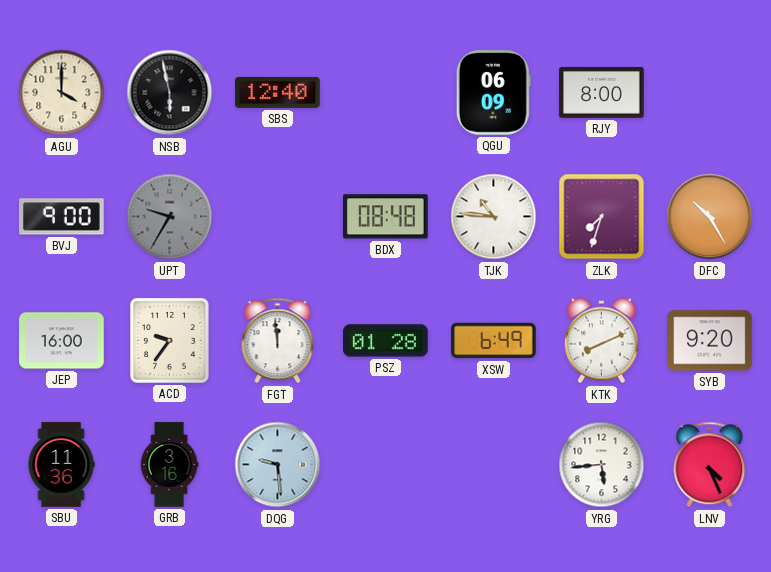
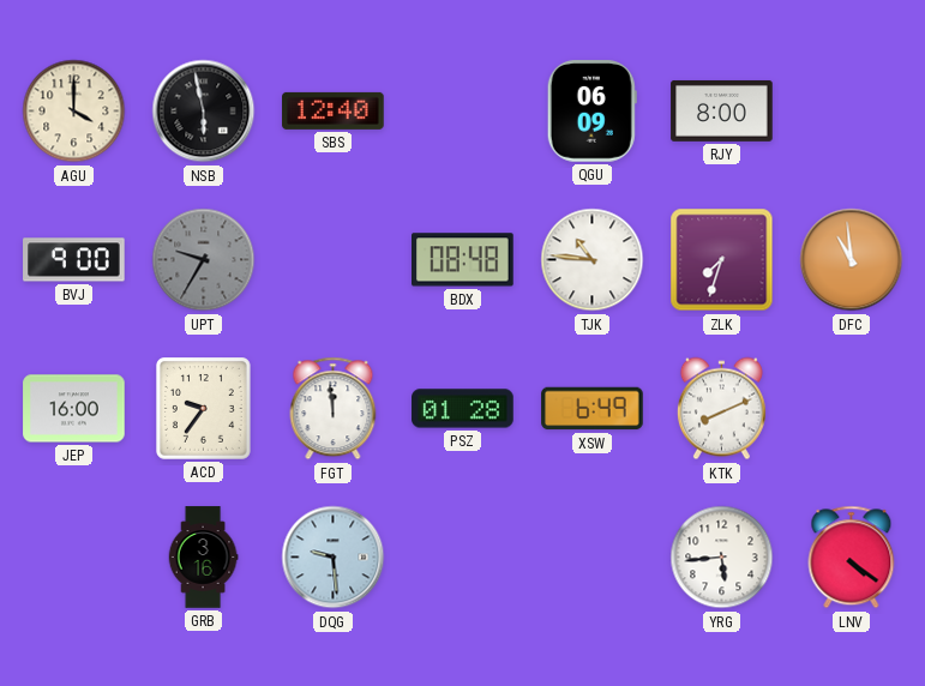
DFC: 10:25 -> 10:59 (852, 260)
SYB: 9:20 -> none (710, 341)
SBU: 11:36 -> none (61, 465)
LNV: 4:26 -> 4:21 (852, 558)
